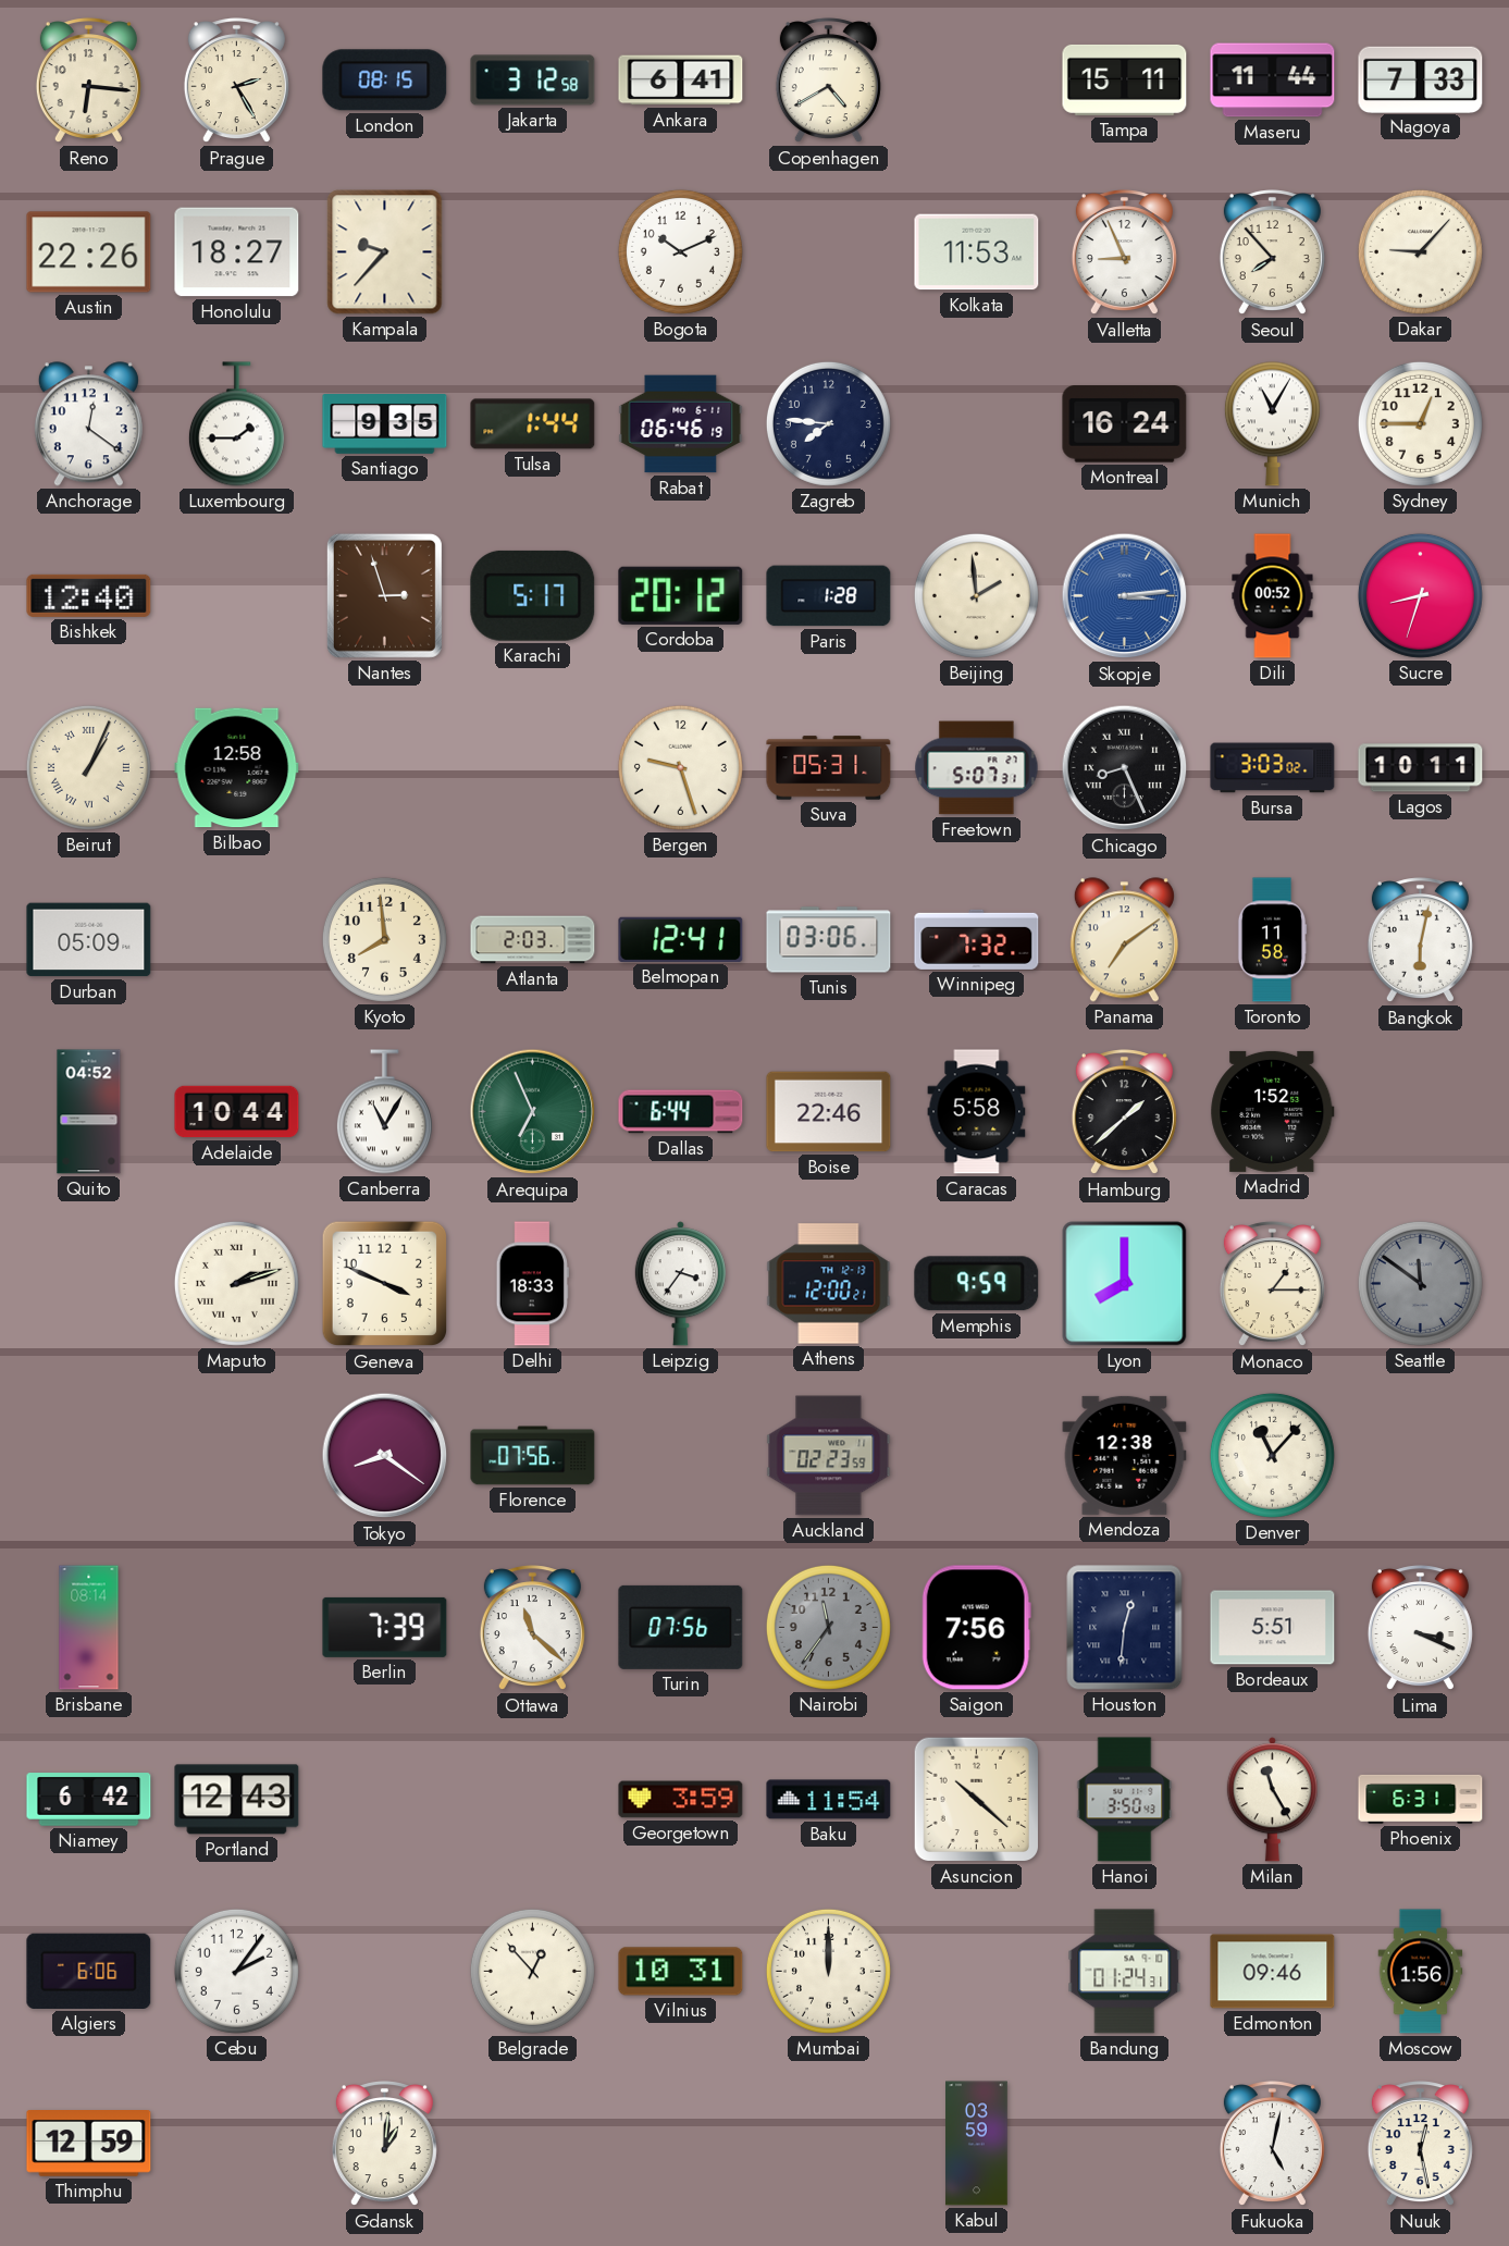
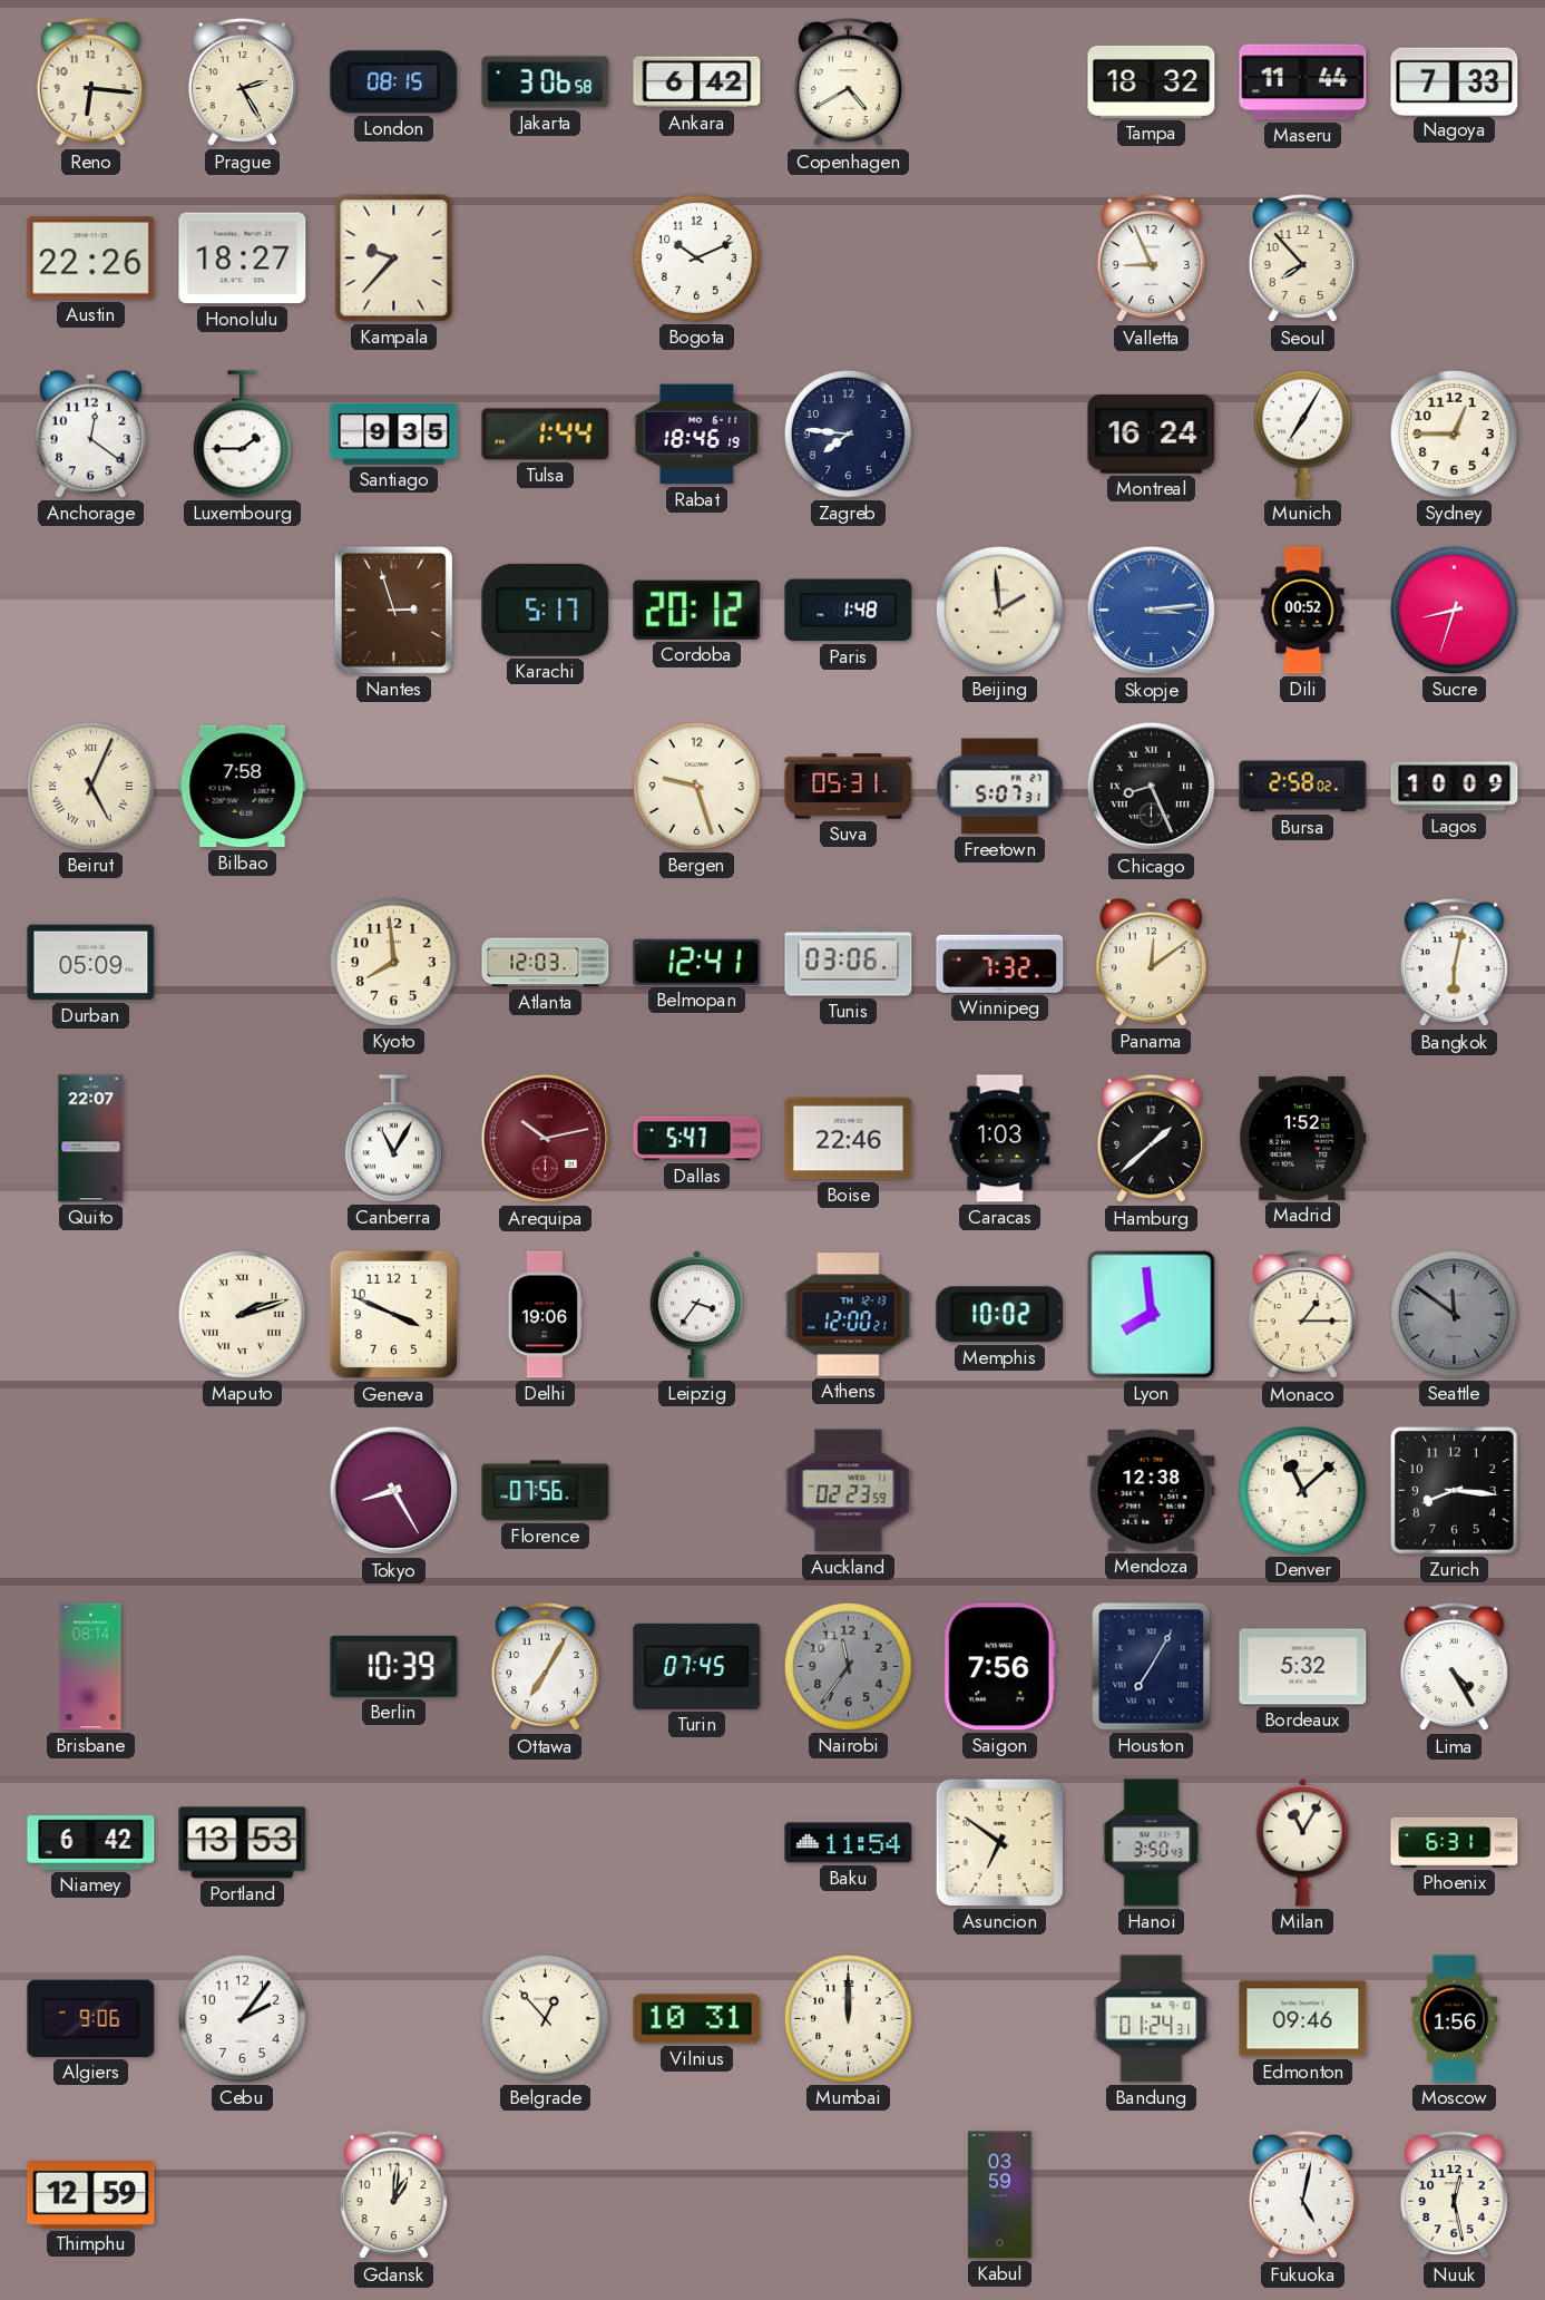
Jakarta: 3:12 -> 3:06 (546, 82)
Ankara: 6:41 -> 6:42 (697, 82)
Tampa: 15:11 -> 18:32 (1152, 81)
Kolkata: 11:53 -> none (977, 252)
Dakar: 9:07 -> none (1420, 251)
Rabat: 06:46 -> 18:46 (697, 435)
Munich: 11:05 -> 7:05 (1302, 435)
Bishkek: 12:40 -> none (89, 595)
Paris: 1:28 -> 1:48 (849, 611)
Beirut: 1:04 -> 5:04 (90, 786)
Bilbao: 12:58 -> 7:58 (243, 787)
Bursa: 3:03 -> 2:58 (1303, 787)
Lagos: 10:11 -> 10:09 (1455, 787)
Atlanta: 2:03 -> 12:03 (546, 963)
Panama: 7:09 -> 12:09 (1151, 963)
Toronto: 11:58 -> none (1272, 940)
Quito: 04:52 -> 22:07 (91, 1139)
Adelaide: 10:44 -> none (237, 1112)
Arequipa: 6:56 -> 10:13 (546, 1139)
Arequipa dial: green -> burgundy (546, 1139)
Dallas: 6:44 -> 5:47 (697, 1139)
Caracas: 5:58 -> 1:03 (1000, 1139)
Delhi: 18:33 -> 19:06 (545, 1315)
Memphis: 9:59 -> 10:02 (1000, 1315)
Lyon: 8:00 -> 7:59 (1152, 1315)
Tokyo: 8:21 -> 8:25 (394, 1491)
Denver: 11:07 -> 11:08 (1302, 1490)
Zurich: none -> 8:16 (1455, 1491)
Berlin: 7:39 -> 10:39 (394, 1666)
Ottawa: 11:22 -> 7:05 (545, 1667)
Turin: 07:56 -> 07:45 (697, 1666)
Houston: 12:31 -> 7:05 (1152, 1667)
Bordeaux: 5:51 -> 5:32 (1303, 1667)
Lima: 3:19 -> 4:25 (1454, 1667)
Portland: 12:43 -> 13:53 (243, 1843)
Georgetown: 3:59 -> none (681, 1800)
Asuncion: 10:22 -> 6:51 (1000, 1843)
Milan: 11:25 -> 11:05 (1302, 1843)
Algiers: 6:06 -> 9:06 (91, 2018)
